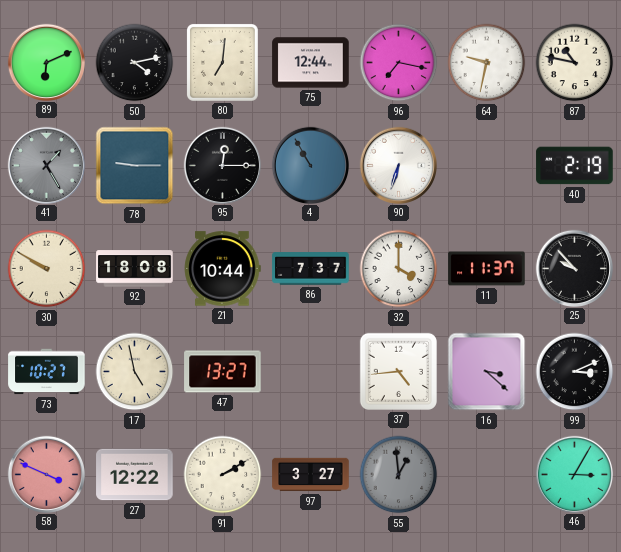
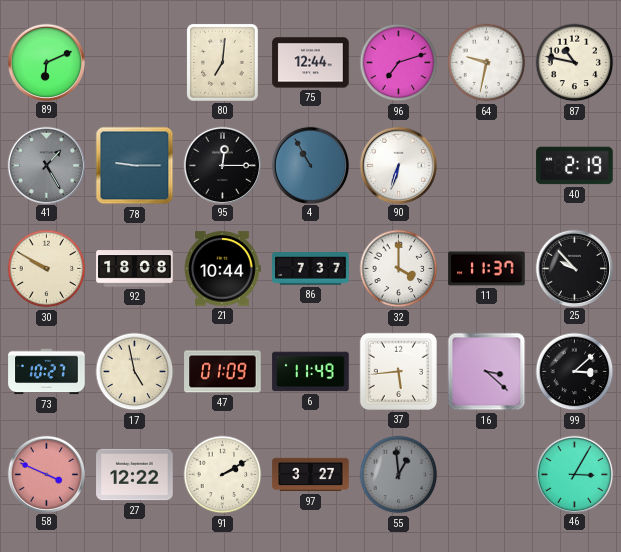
50: 4:13 -> none (135, 63)
96: 7:17 -> 7:12 (399, 63)
47: 13:27 -> 01:09 (223, 372)
6: none -> 11:49 (311, 372)
37: 4:44 -> 5:44 (398, 371)
99: 3:11 -> 3:08 (575, 372)
